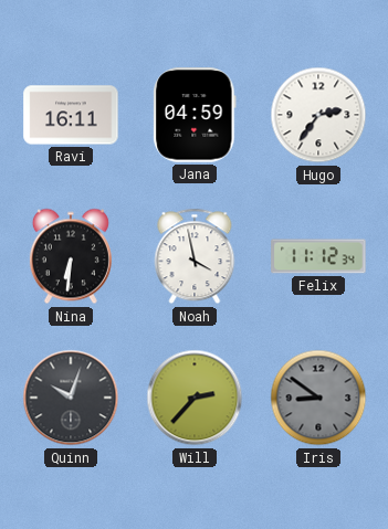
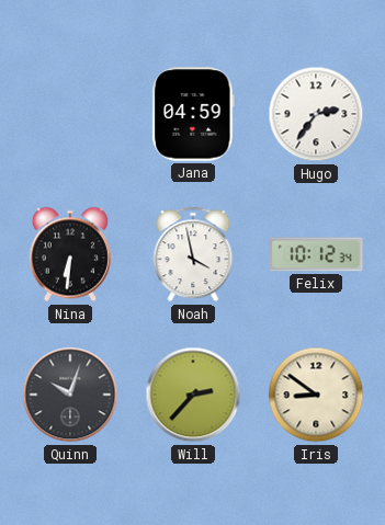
Ravi: 16:11 -> none (71, 115)
Felix: 11:12 -> 10:12 (316, 254)
Iris dial: grey -> cream (316, 395)
